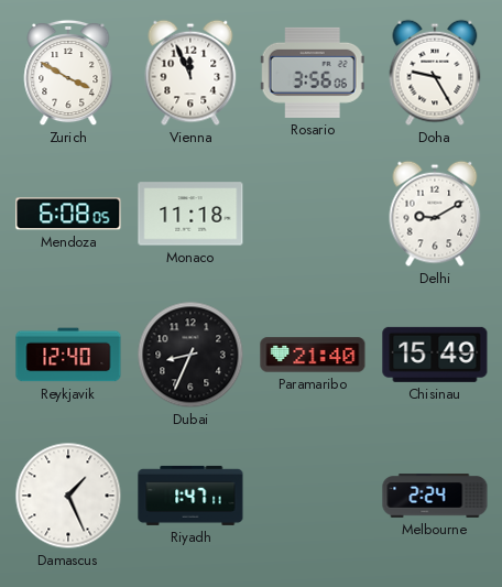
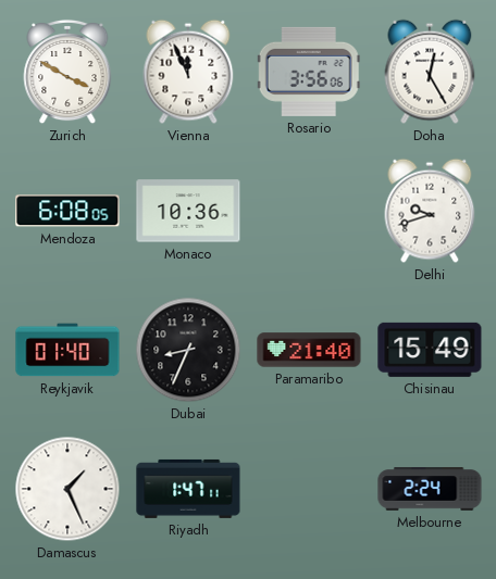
Doha: 9:25 -> 12:25 (430, 72)
Monaco: 11:18 -> 10:36 (188, 211)
Delhi: 9:10 -> 9:42 (430, 211)
Reykjavik: 12:40 -> 01:40 (67, 350)
